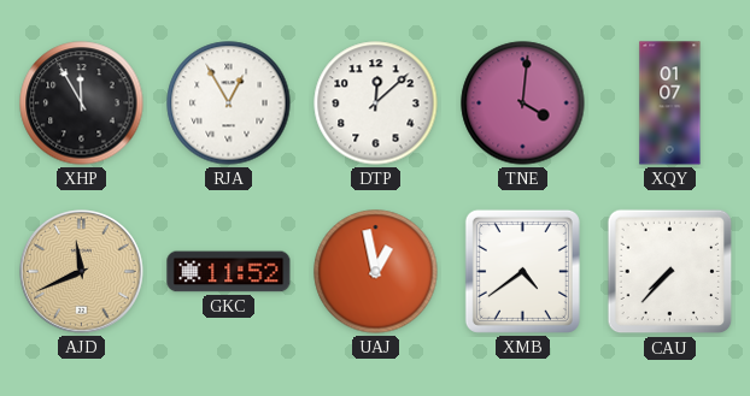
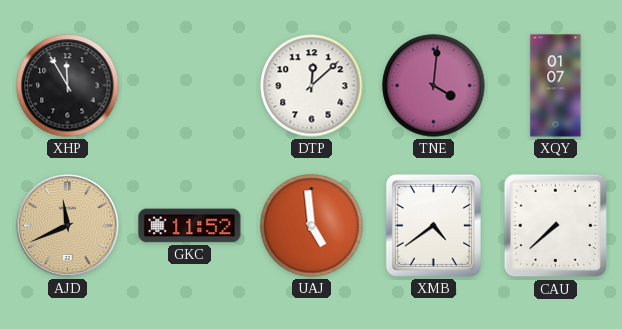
RJA: 12:55 -> none (229, 104)
UAJ: 12:58 -> 4:59 (312, 226)
CAU: 7:37 -> 7:38 (556, 226)
